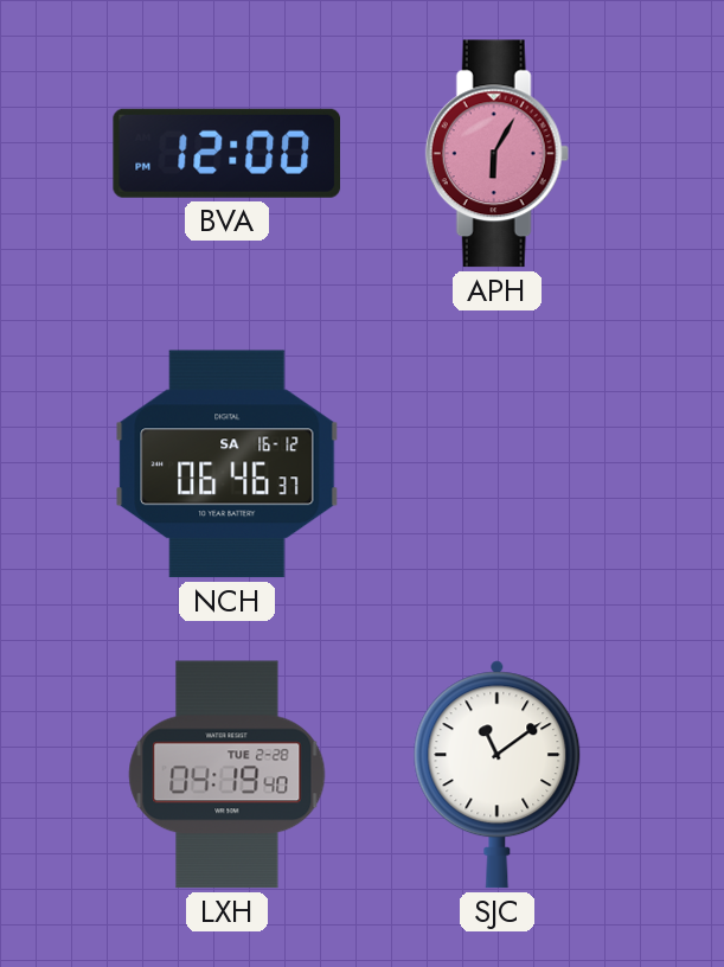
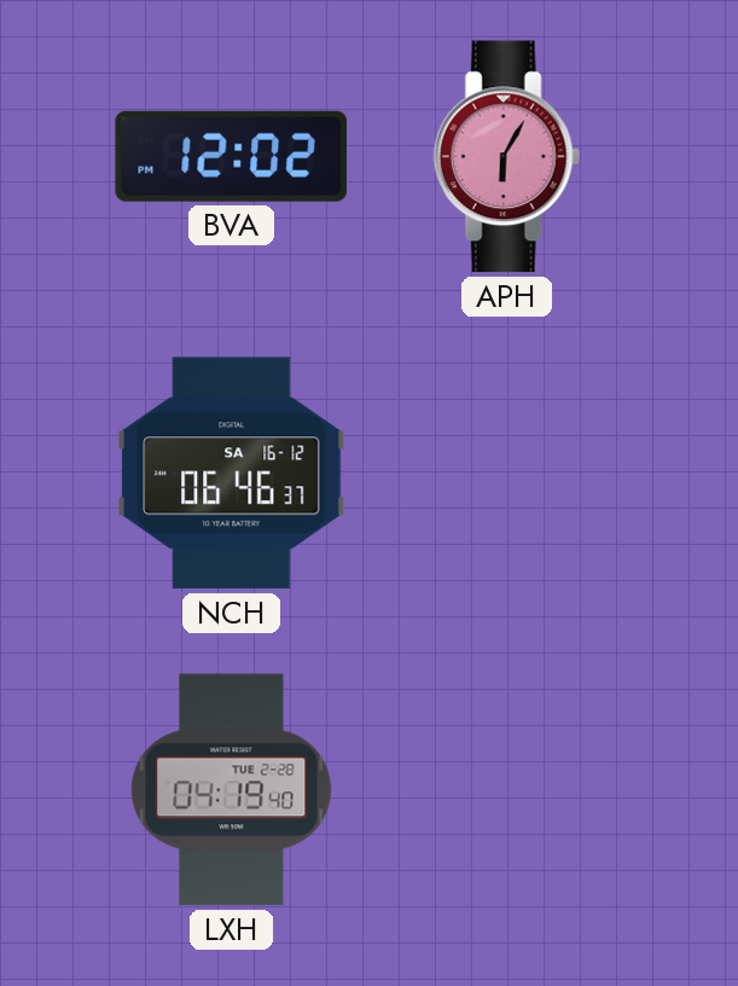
BVA: 12:00 -> 12:02 (231, 156)
SJC: 11:09 -> none (498, 775)
